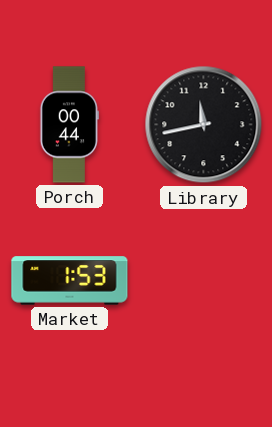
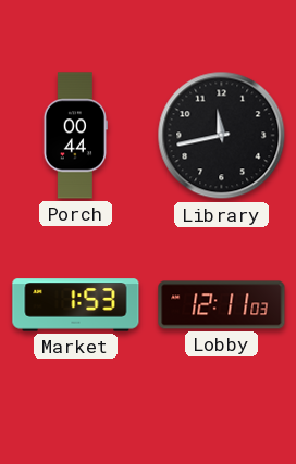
Lobby: none -> 12:11 (222, 305)
